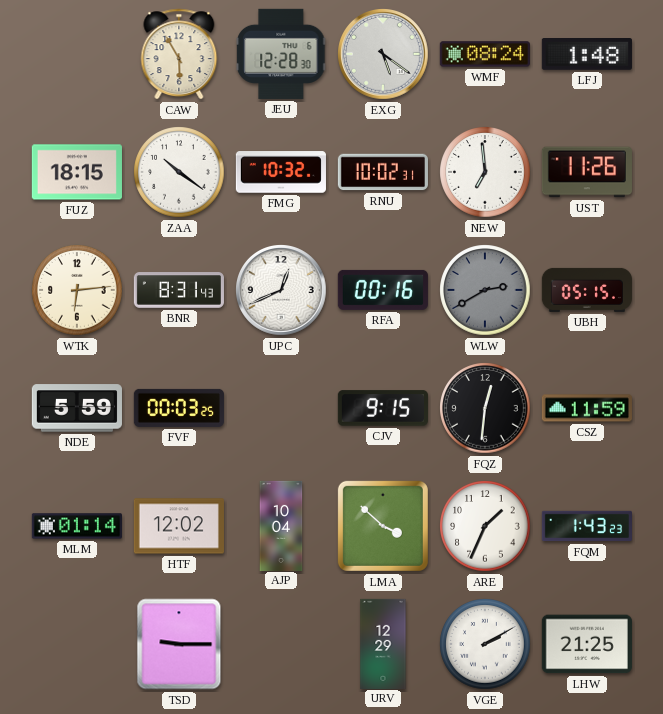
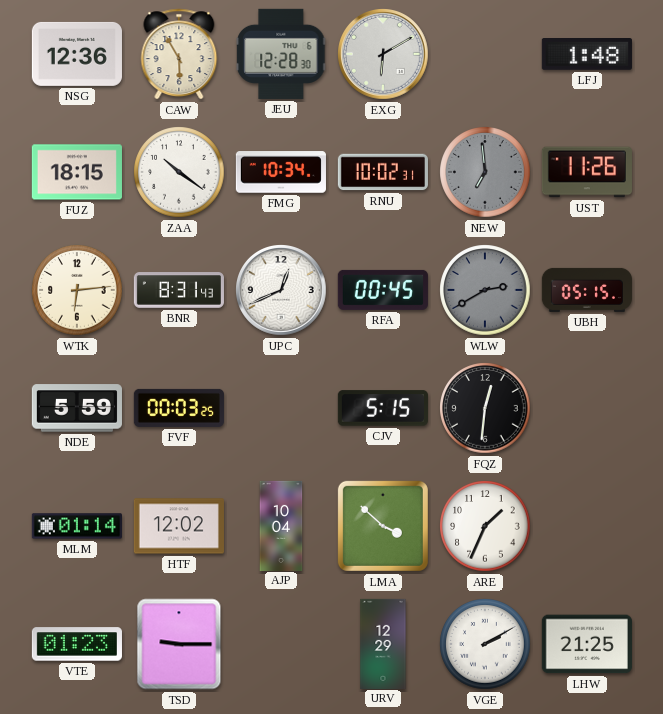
NSG: none -> 12:36 (77, 54)
EXG: 5:21 -> 6:10 (384, 55)
WMF: 08:24 -> none (485, 54)
FMG: 10:32 -> 10:34 (281, 172)
NEW dial: white -> grey (485, 172)
RFA: 00:16 -> 00:45 (383, 290)
CJV: 9:15 -> 5:15 (383, 408)
CSZ: 11:59 -> none (587, 408)
FQM: 1:43 -> none (586, 526)
VTE: none -> 01:23 (77, 644)
